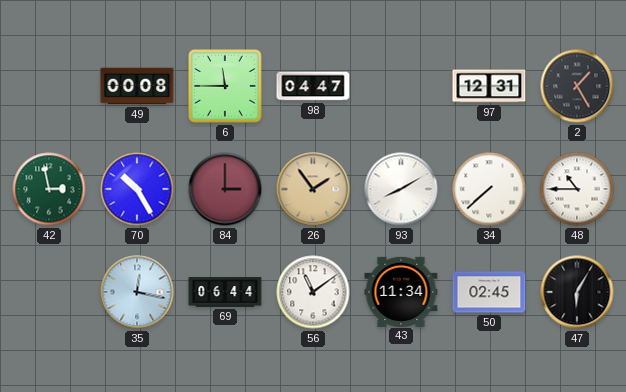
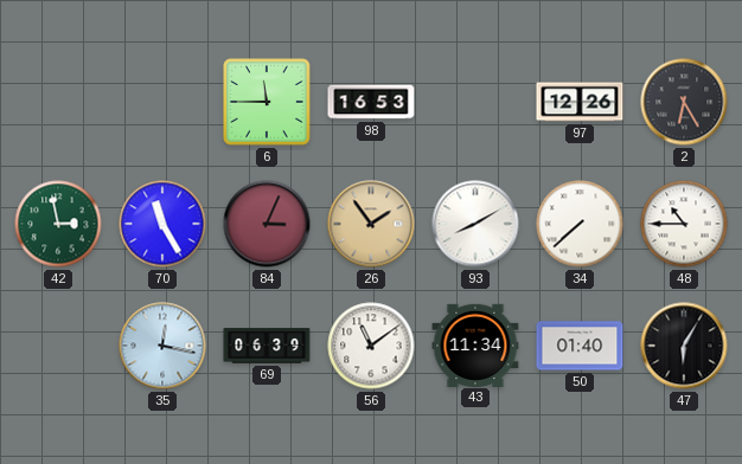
49: 00:08 -> none (137, 86)
98: 04:47 -> 16:53 (371, 102)
97: 12:31 -> 12:26 (580, 102)
2: 1:25 -> 6:25 (684, 102)
70: 10:25 -> 11:25 (162, 224)
84: 3:00 -> 3:04 (267, 224)
69: 06:44 -> 06:39 (267, 346)
50: 02:45 -> 01:40 (580, 346)
